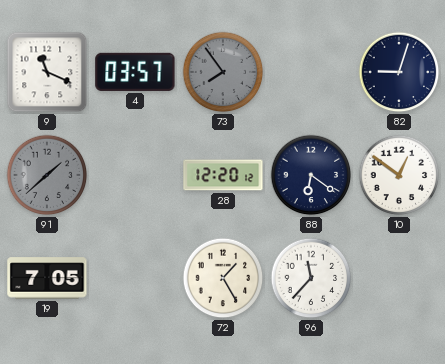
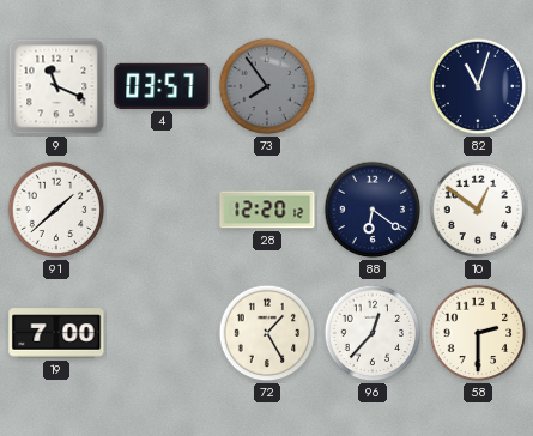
82: 9:03 -> 11:03 (478, 86)
91 dial: grey -> white (56, 210)
19: 7:05 -> 7:00 (56, 333)
96: 11:37 -> 12:37 (373, 333)
58: none -> 2:30 (478, 333)
